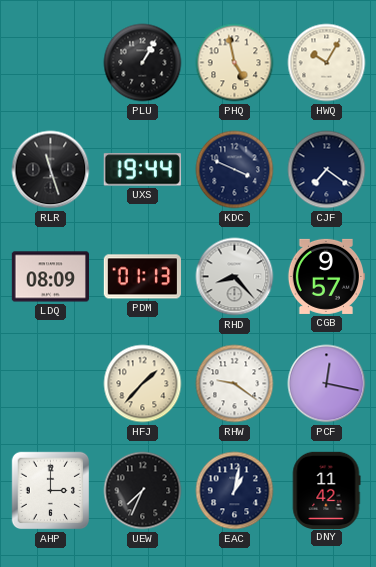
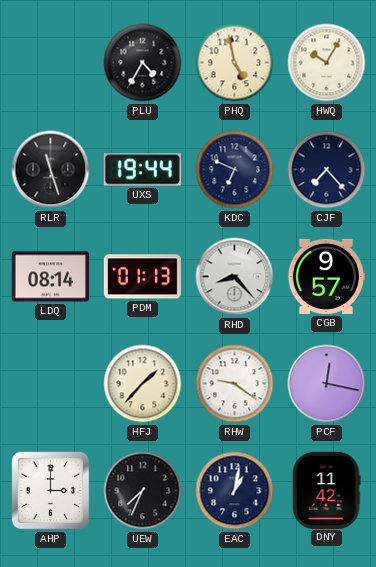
PLU: 1:05 -> 4:35 (143, 63)
KDC: 3:49 -> 6:49 (235, 170)
CJF: 7:21 -> 7:23 (327, 170)
LDQ: 08:09 -> 08:14 (50, 277)
